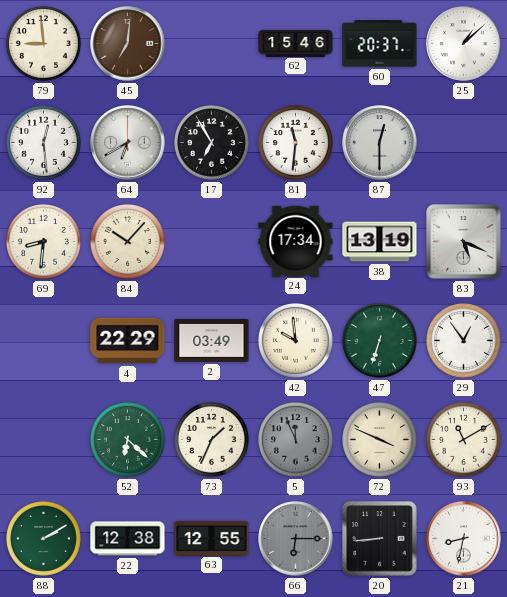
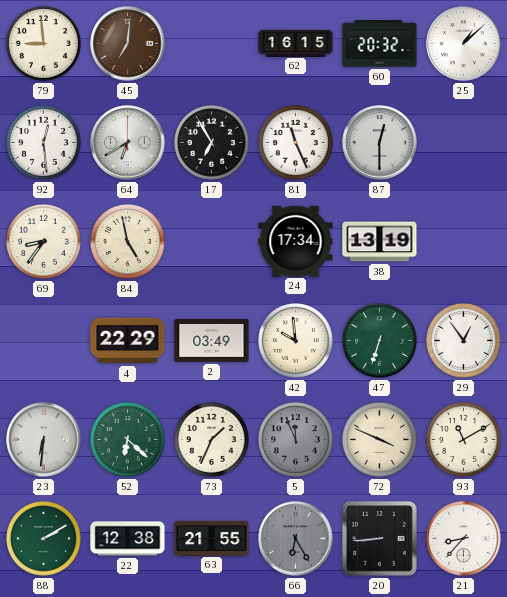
62: 15:46 -> 16:15 (296, 43)
60: 20:37 -> 20:32 (380, 44)
81: 11:31 -> 11:26 (296, 143)
69: 8:31 -> 8:36 (44, 242)
84: 10:07 -> 4:58 (128, 242)
83: 5:19 -> none (464, 242)
23: none -> 6:31 (44, 440)
63: 12:55 -> 21:55 (212, 538)
66: 6:15 -> 6:25 (296, 539)
21: 8:32 -> 8:37 (464, 539)
